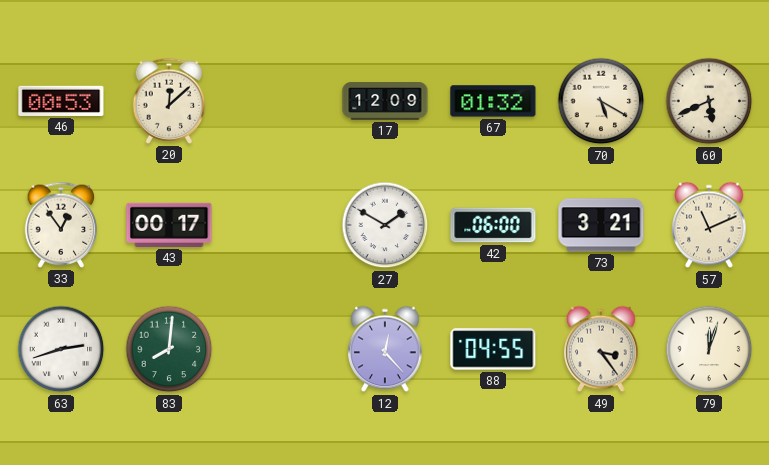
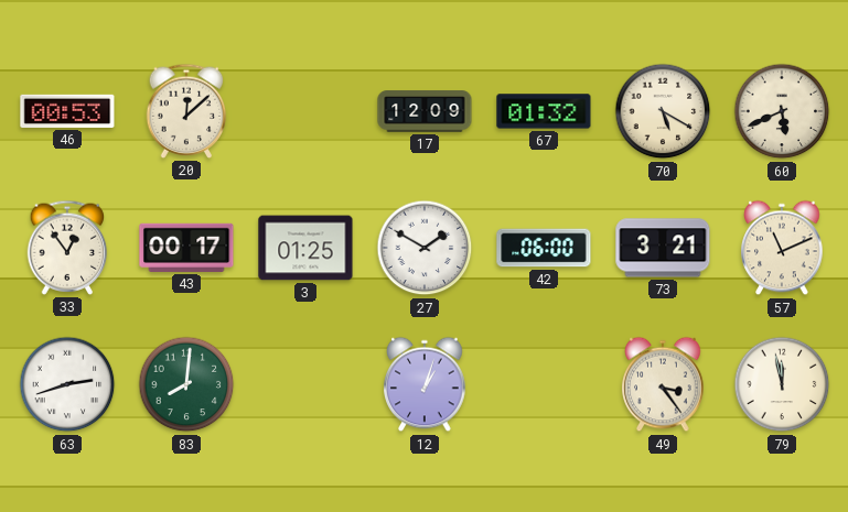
3: none -> 01:25 (305, 248)
12: 12:23 -> 1:03 (425, 384)
88: 04:55 -> none (493, 349)
79: 12:03 -> 11:58 (782, 384)
